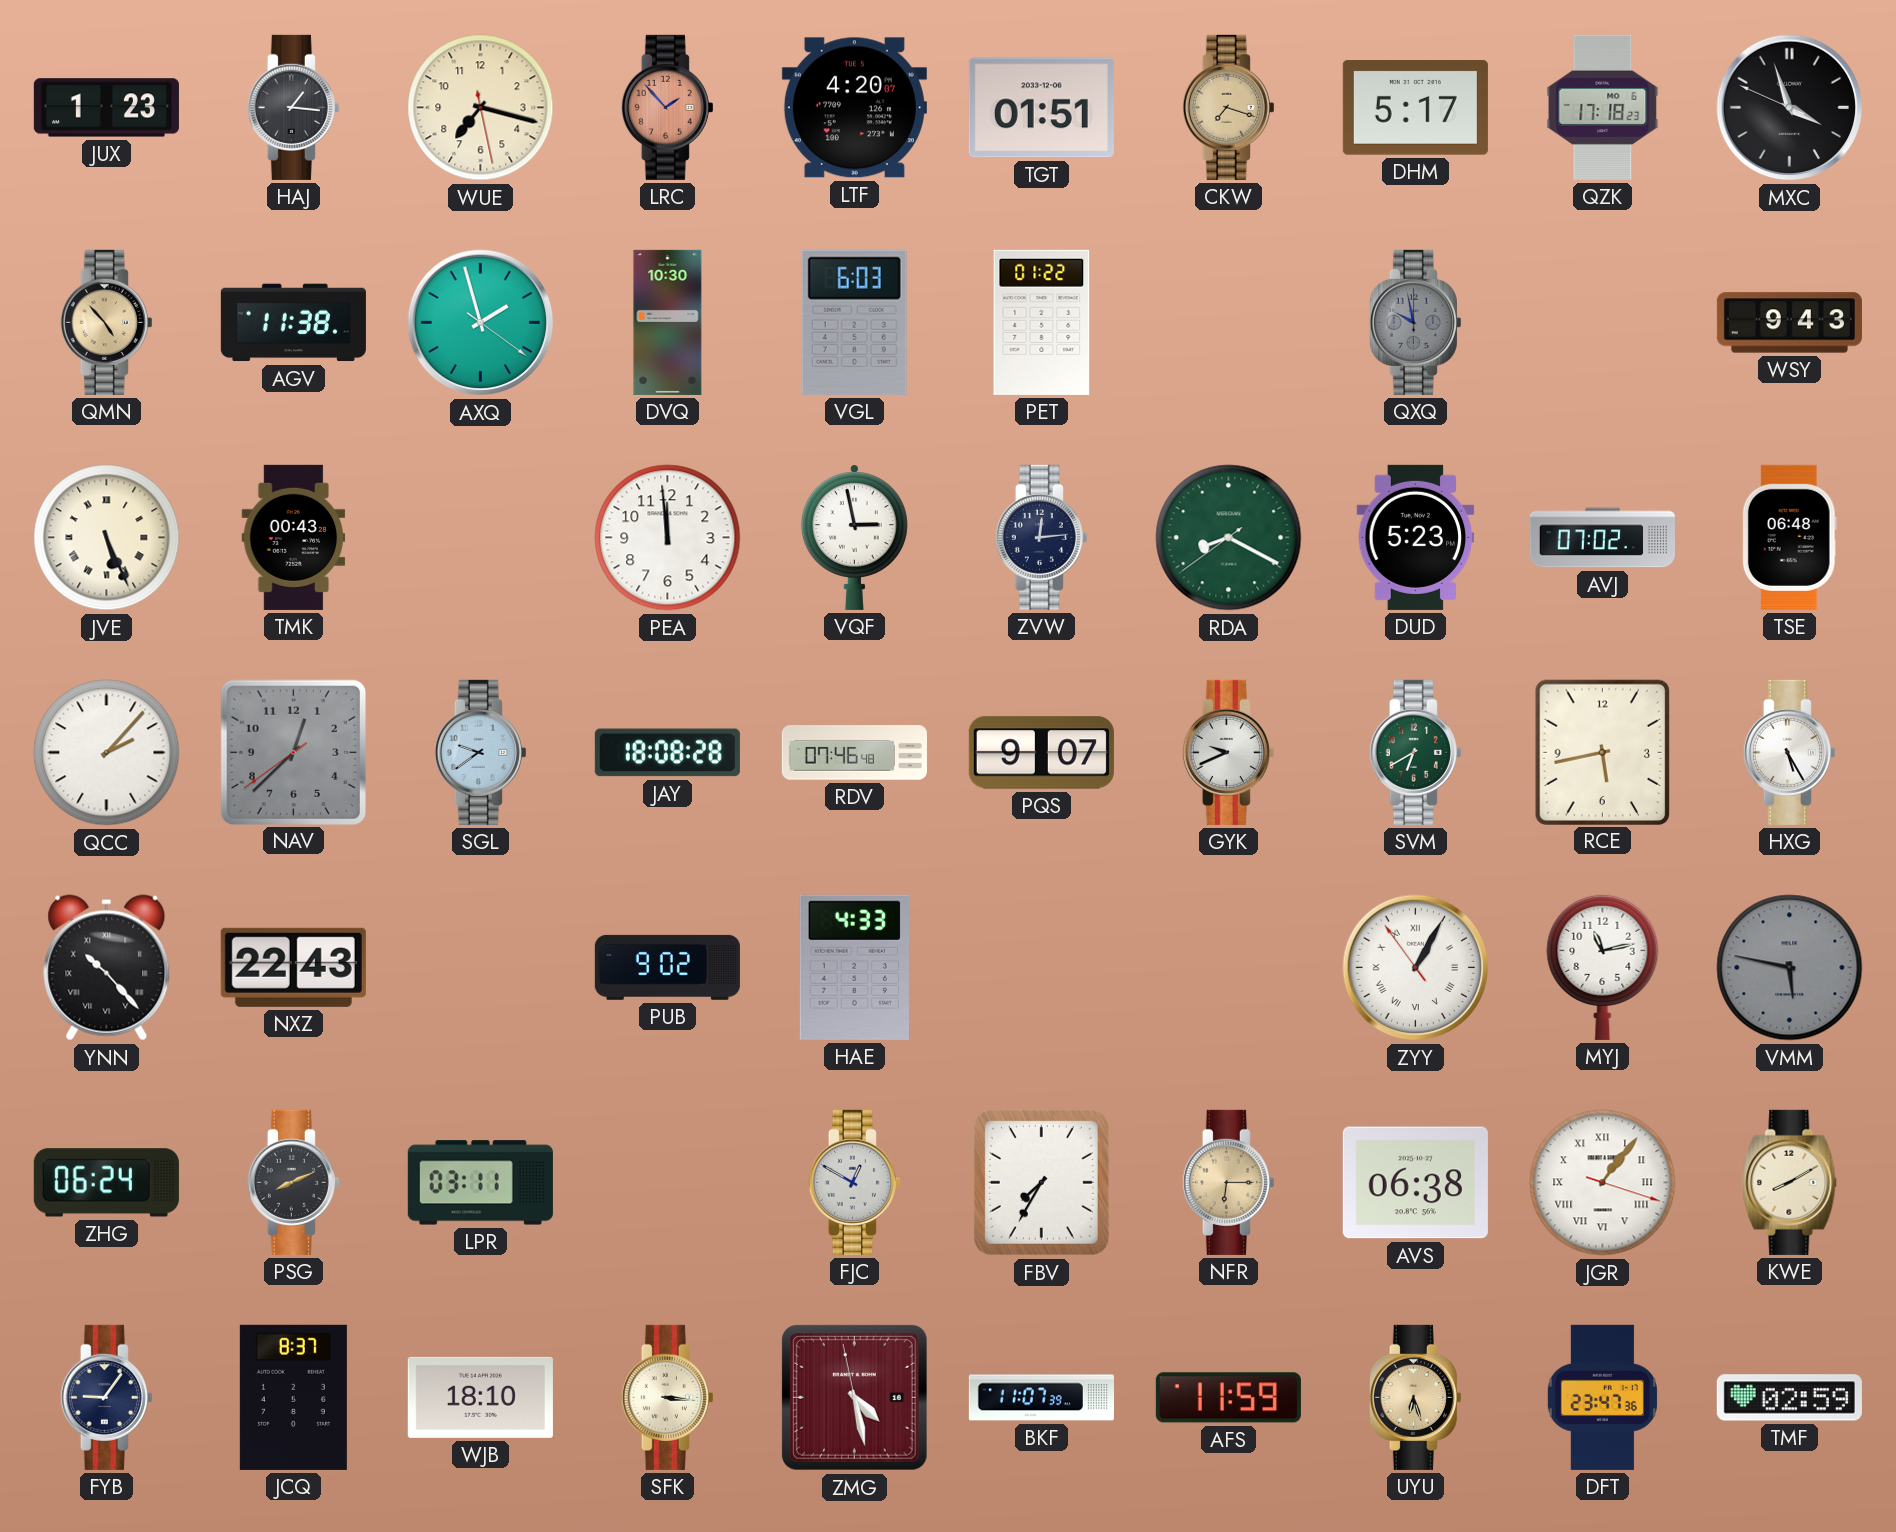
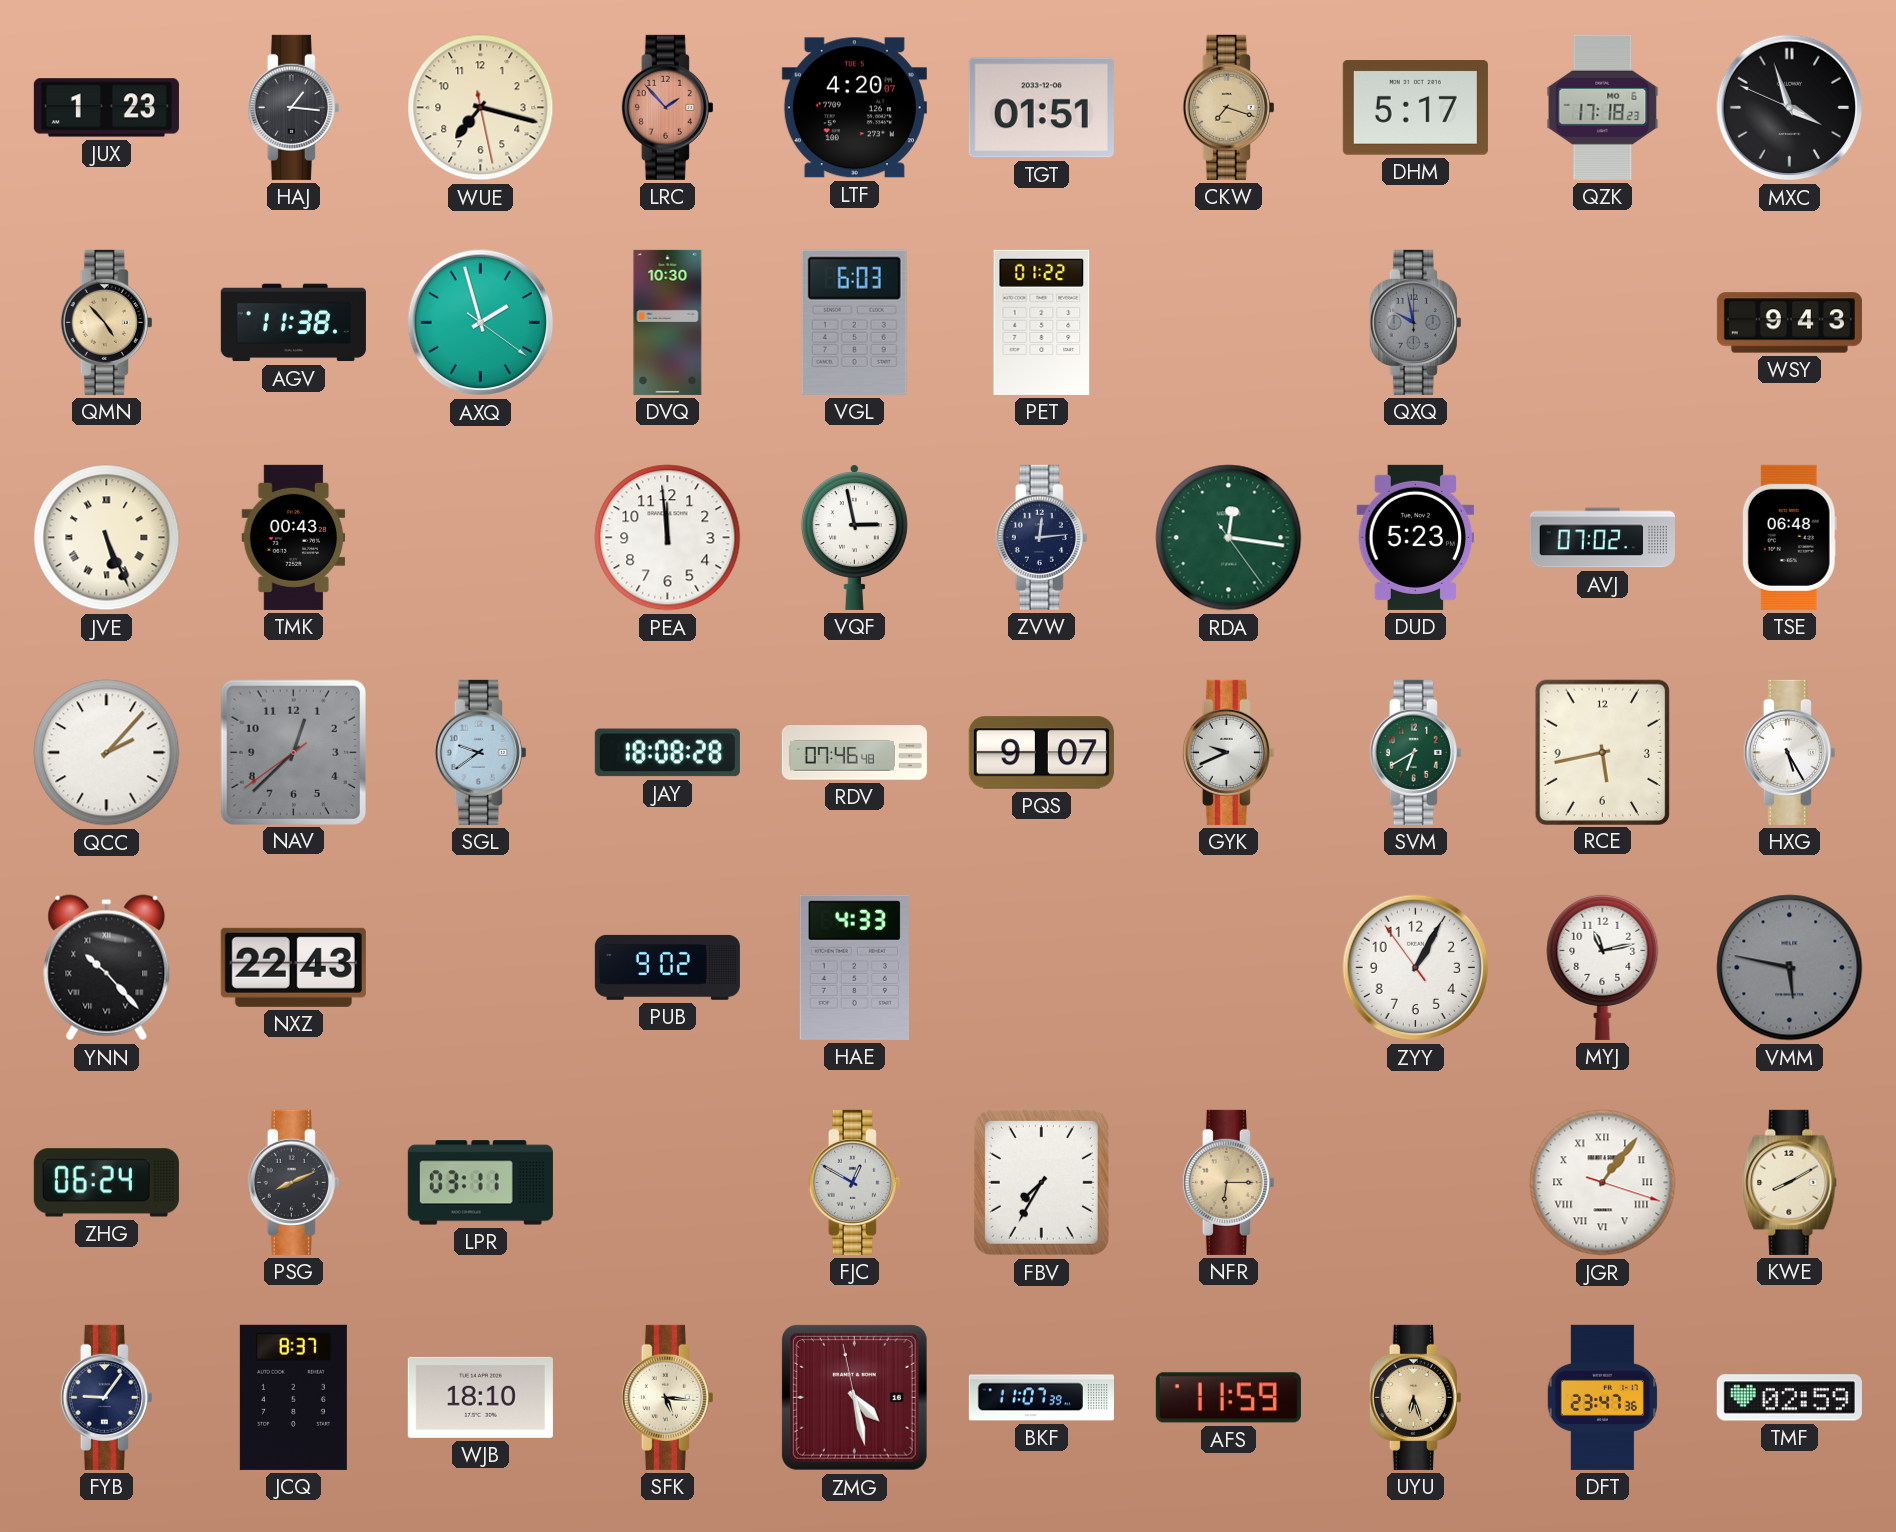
RDA: 8:19 -> 12:16 (1229, 538)
ZYY numerals: Roman -> Arabic (1416, 968)
AVS: 06:38 -> none (1415, 1183)
SFK: 3:16 -> 5:16 (667, 1397)
